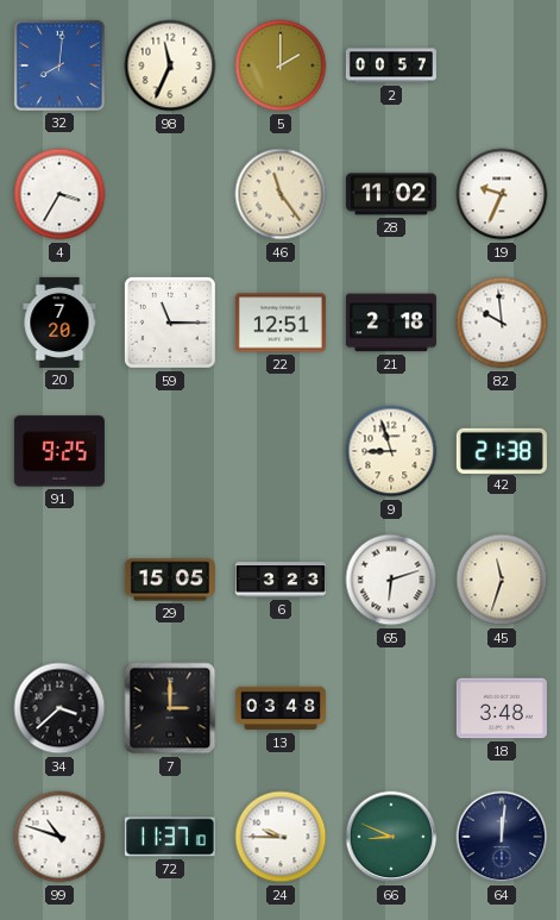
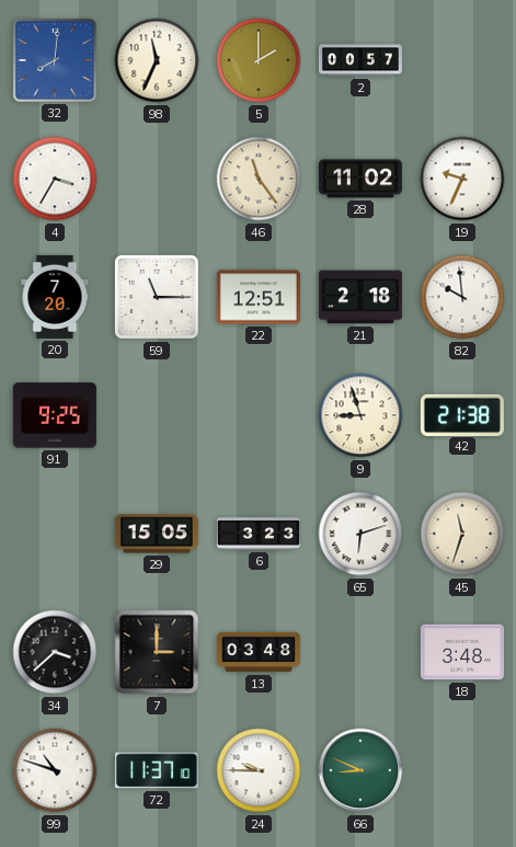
64: 12:01 -> none (502, 837)
